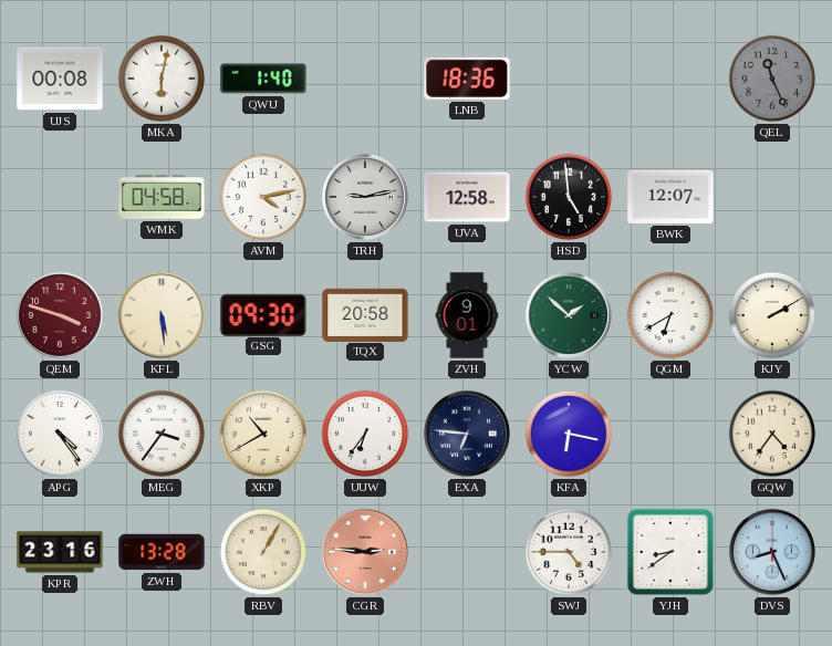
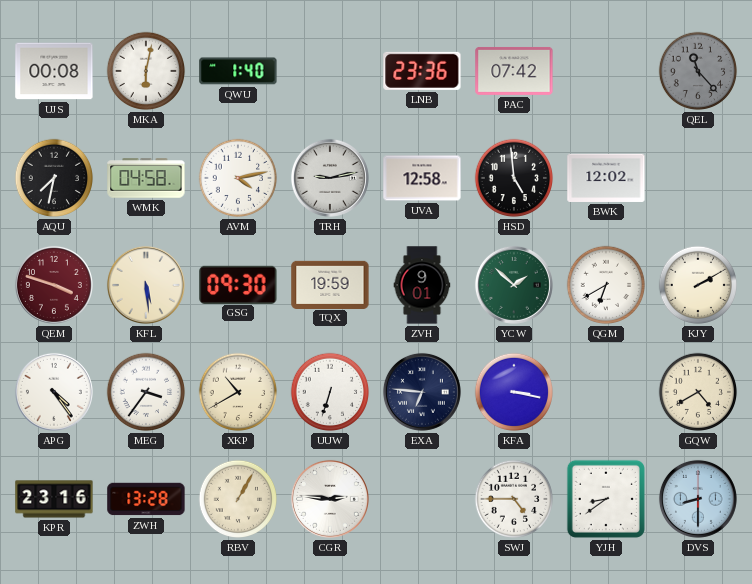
LNB: 18:36 -> 23:36 (422, 71)
PAC: none -> 07:42 (514, 71)
QEL: 11:26 -> 11:23 (698, 71)
AQU: none -> 7:32 (54, 178)
BWK: 12:07 -> 12:02 (606, 178)
TQX: 20:58 -> 19:59 (330, 284)
UUW: 6:36 -> 6:33 (330, 392)
KFA: 6:17 -> 3:17 (514, 392)
GQW: 4:36 -> 4:40 (698, 392)
CGR dial: salmon -> white (330, 499)
DVS: 8:26 -> 8:30 (698, 499)
